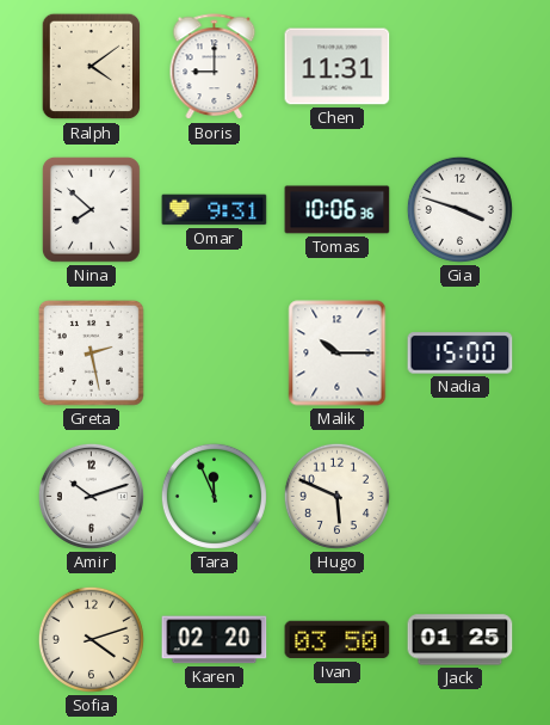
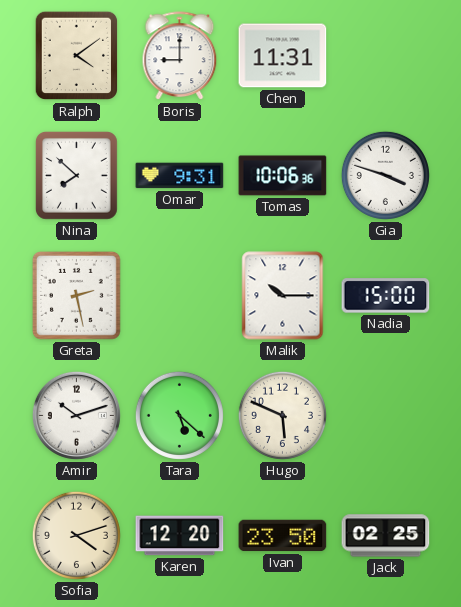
Tara: 11:56 -> 5:22 (179, 415)
Karen: 02:20 -> 12:20 (180, 536)
Ivan: 03:50 -> 23:50 (283, 536)
Jack: 01:25 -> 02:25 (386, 536)
